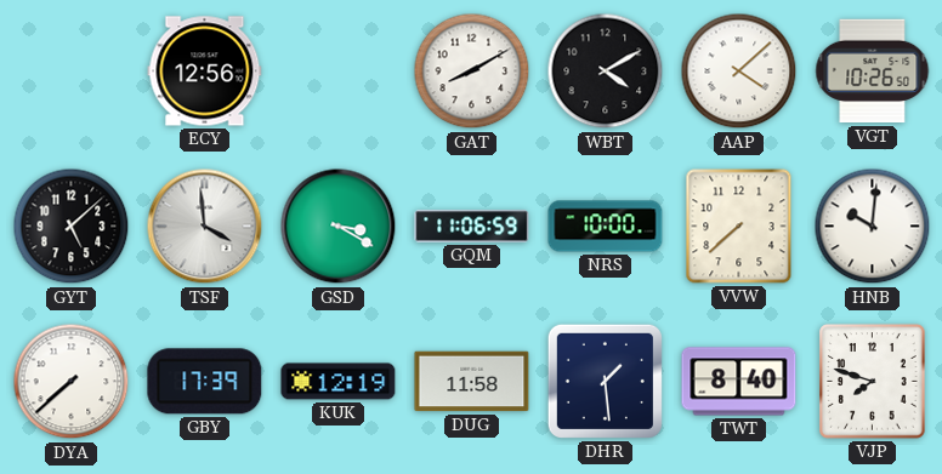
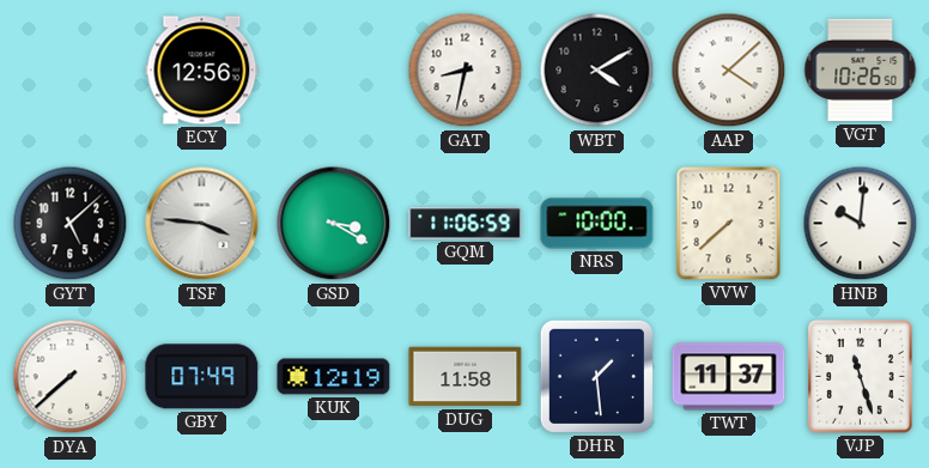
GAT: 8:10 -> 8:32 (466, 71)
TSF: 3:59 -> 3:46 (202, 224)
GBY: 17:39 -> 07:49 (202, 377)
TWT: 8:40 -> 11:37 (729, 377)
VJP: 7:48 -> 11:27 (861, 377)
